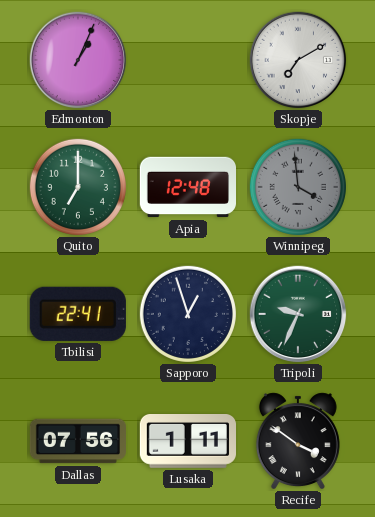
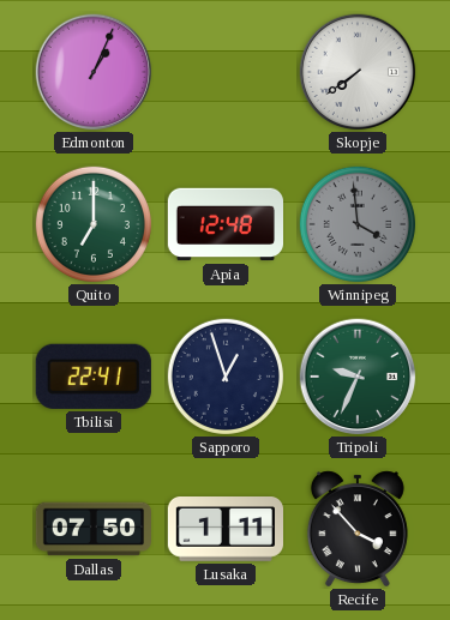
Skopje: 7:10 -> 7:39 (358, 72)
Dallas: 07:56 -> 07:50 (92, 529)
Recife: 3:51 -> 3:53 (358, 529)
